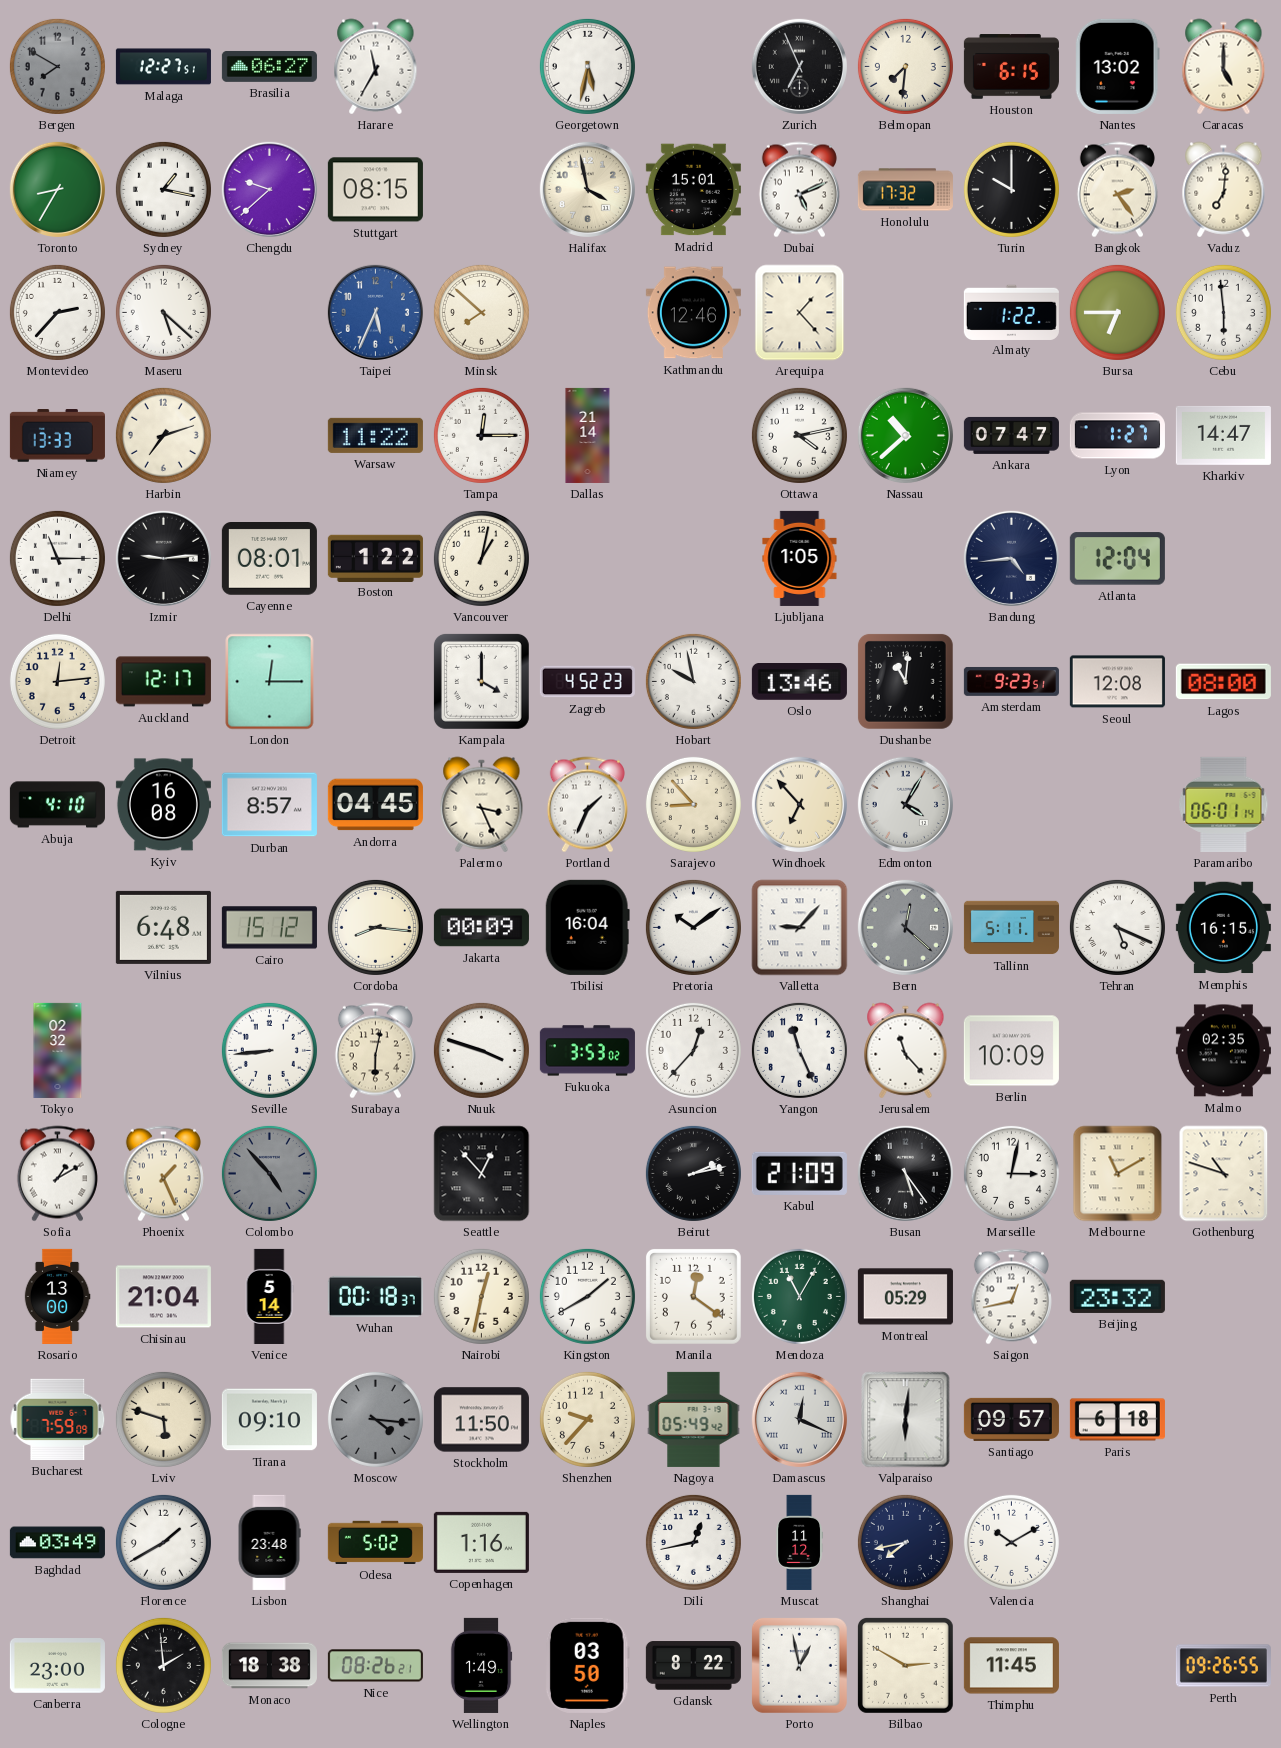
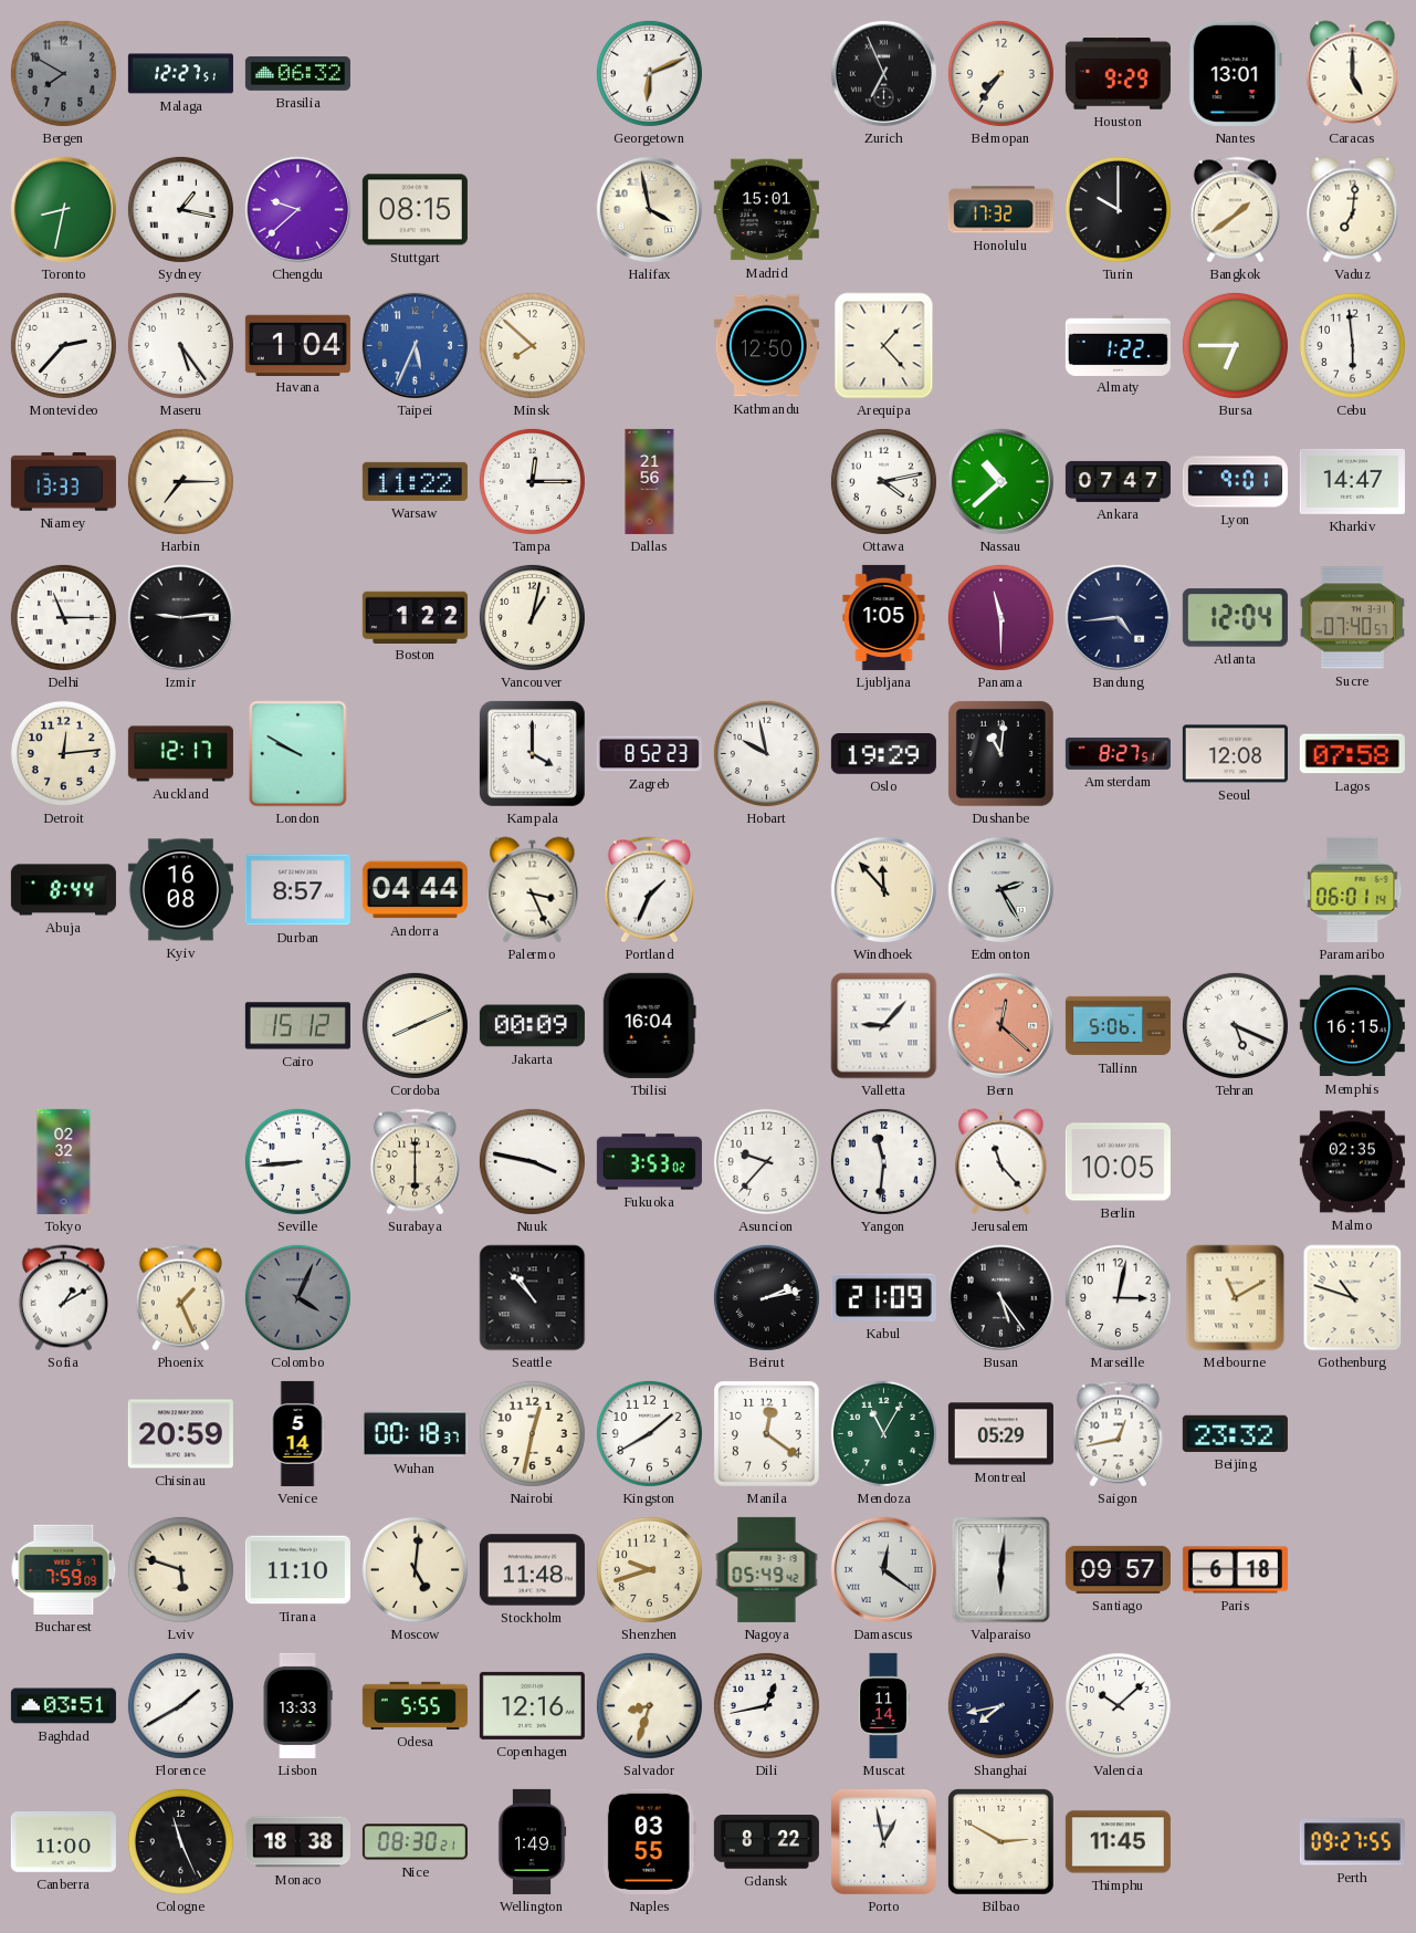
Brasilia: 06:27 -> 06:32 (297, 73)
Harare: 11:35 -> none (376, 67)
Georgetown: 5:32 -> 6:11 (649, 73)
Belmopan: 7:31 -> 7:36 (1000, 73)
Houston: 6:15 -> 9:29 (1118, 74)
Nantes: 13:02 -> 13:01 (1235, 73)
Toronto: 8:35 -> 8:32 (63, 209)
Dubai: 5:11 -> none (799, 190)
Bangkok: 2:24 -> 1:39 (1235, 210)
Maseru: 5:22 -> 5:24 (180, 345)
Havana: none -> 1:04 (297, 345)
Kathmandu: 12:46 -> 12:50 (766, 346)
Harbin: 7:12 -> 7:15 (180, 481)
Dallas: 21:14 -> 21:56 (650, 481)
Lyon: 1:27 -> 9:01 (1235, 482)
Cayenne: 08:01 -> none (269, 559)
Panama: none -> 11:30 (1000, 617)
Sucre: none -> 07:40 (1352, 618)
London: 12:15 -> 9:50 (298, 754)
Zagreb: 4:52 -> 8:52 (649, 754)
Oslo: 13:46 -> 19:29 (883, 754)
Amsterdam: 9:23 -> 8:27 (1118, 754)
Lagos: 08:00 -> 07:58 (1352, 754)
Abuja: 4:10 -> 8:44 (63, 890)
Andorra: 04:45 -> 04:44 (415, 890)
Sarajevo: 8:53 -> none (693, 804)
Windhoek: 6:53 -> 11:53 (883, 889)
Edmonton: 4:05 -> 2:25 (1000, 889)
Vilnius: 6:48 -> none (163, 927)
Cordoba: 8:16 -> 8:11 (415, 1025)
Pretoria: 10:09 -> none (693, 927)
Bern dial: grey -> salmon (1000, 1025)
Tallinn: 5:11 -> 5:06 (1118, 1026)
Surabaya: 6:02 -> 6:00 (415, 1162)
Nuuk: 3:48 -> 3:47 (532, 1161)
Asuncion: 12:37 -> 9:37 (766, 1161)
Yangon: 11:26 -> 11:31 (883, 1161)
Berlin: 10:09 -> 10:05 (1118, 1162)
Colombo: 4:53 -> 4:04 (297, 1297)
Seattle: 12:53 -> 10:53 (533, 1298)
Rosario: 13:00 -> none (57, 1296)
Chisinau: 21:04 -> 20:59 (180, 1434)
Tirana: 09:10 -> 11:10 (297, 1570)
Moscow: 4:16 -> 5:01 (415, 1569)
Moscow dial: grey -> cream (415, 1569)
Stockholm: 11:50 -> 11:48 (532, 1570)
Shenzhen: 9:37 -> 9:42 (649, 1569)
Damascus: 12:19 -> 12:21 (883, 1569)
Baghdad: 03:49 -> 03:51 (63, 1706)
Lisbon: 23:48 -> 13:33 (297, 1705)
Odesa: 5:02 -> 5:55 (415, 1705)
Copenhagen: 1:16 -> 12:16 (532, 1705)
Salvador: none -> 8:33 (649, 1705)
Muscat: 11:12 -> 11:14 (883, 1705)
Valencia: 10:10 -> 10:08 (1118, 1705)
Canberra: 23:00 -> 11:00 (63, 1842)
Cologne: 1:59 -> 11:26 (180, 1841)
Nice: 08:26 -> 08:30 (415, 1842)
Naples: 03:50 -> 03:55 (649, 1841)
Perth: 09:26 -> 09:27 (1352, 1842)
